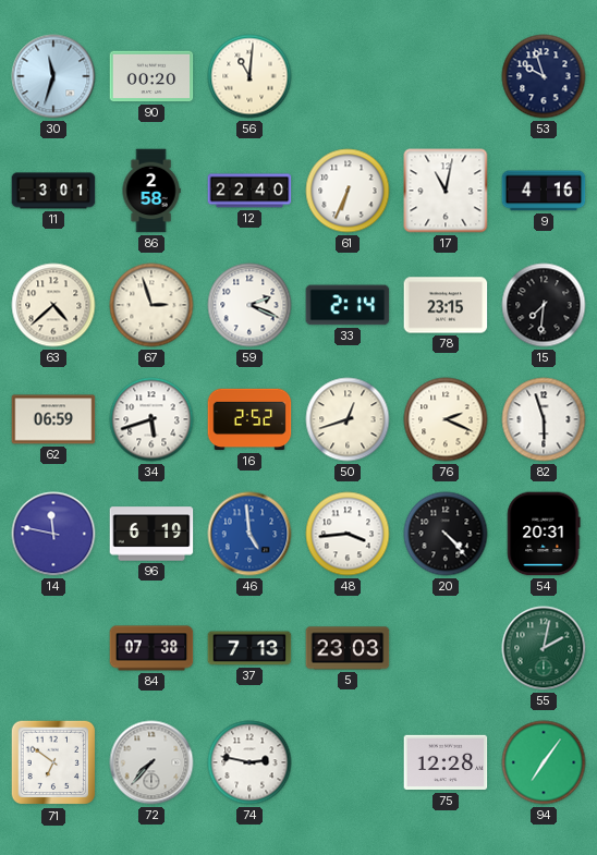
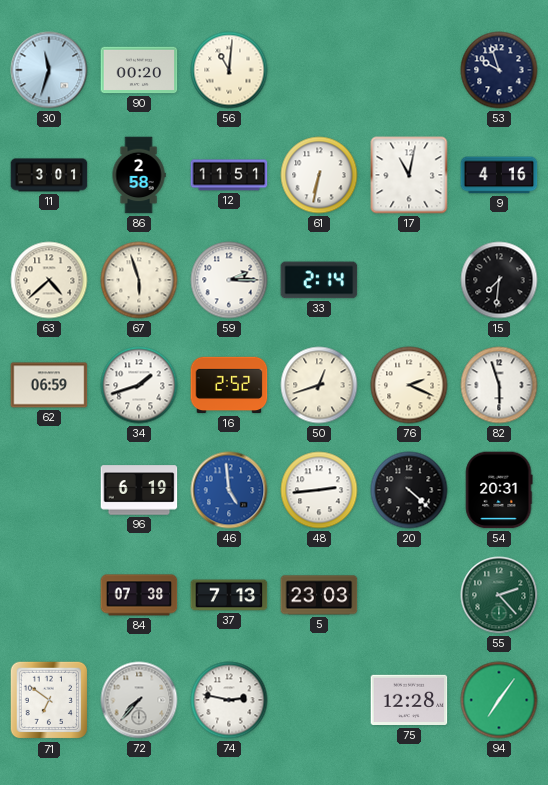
12: 22:40 -> 11:51 (229, 175)
61: 6:34 -> 6:32 (319, 175)
67: 2:57 -> 5:57 (139, 280)
59: 2:19 -> 2:15 (229, 280)
78: 23:15 -> none (446, 305)
34: 5:42 -> 1:42 (139, 385)
14: 11:47 -> none (53, 534)
48: 3:44 -> 2:44 (319, 490)
20: 4:23 -> 4:22 (409, 490)
55: 2:02 -> 2:23 (499, 595)
